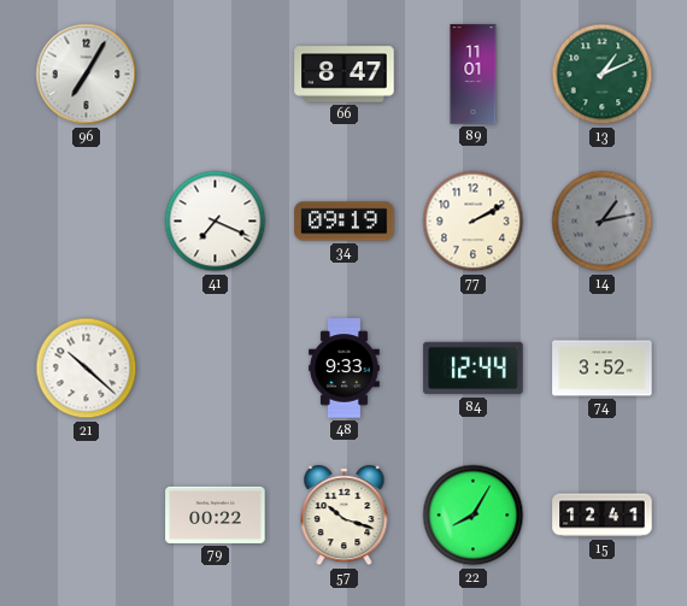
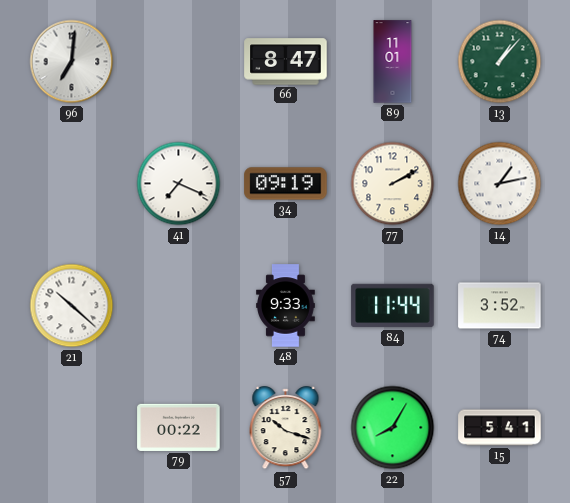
96: 7:05 -> 7:01 (72, 62)
13: 1:11 -> 1:07 (500, 62)
14 dial: grey -> white (500, 184)
84: 12:44 -> 11:44 (393, 306)
15: 12:41 -> 5:41 (500, 428)
